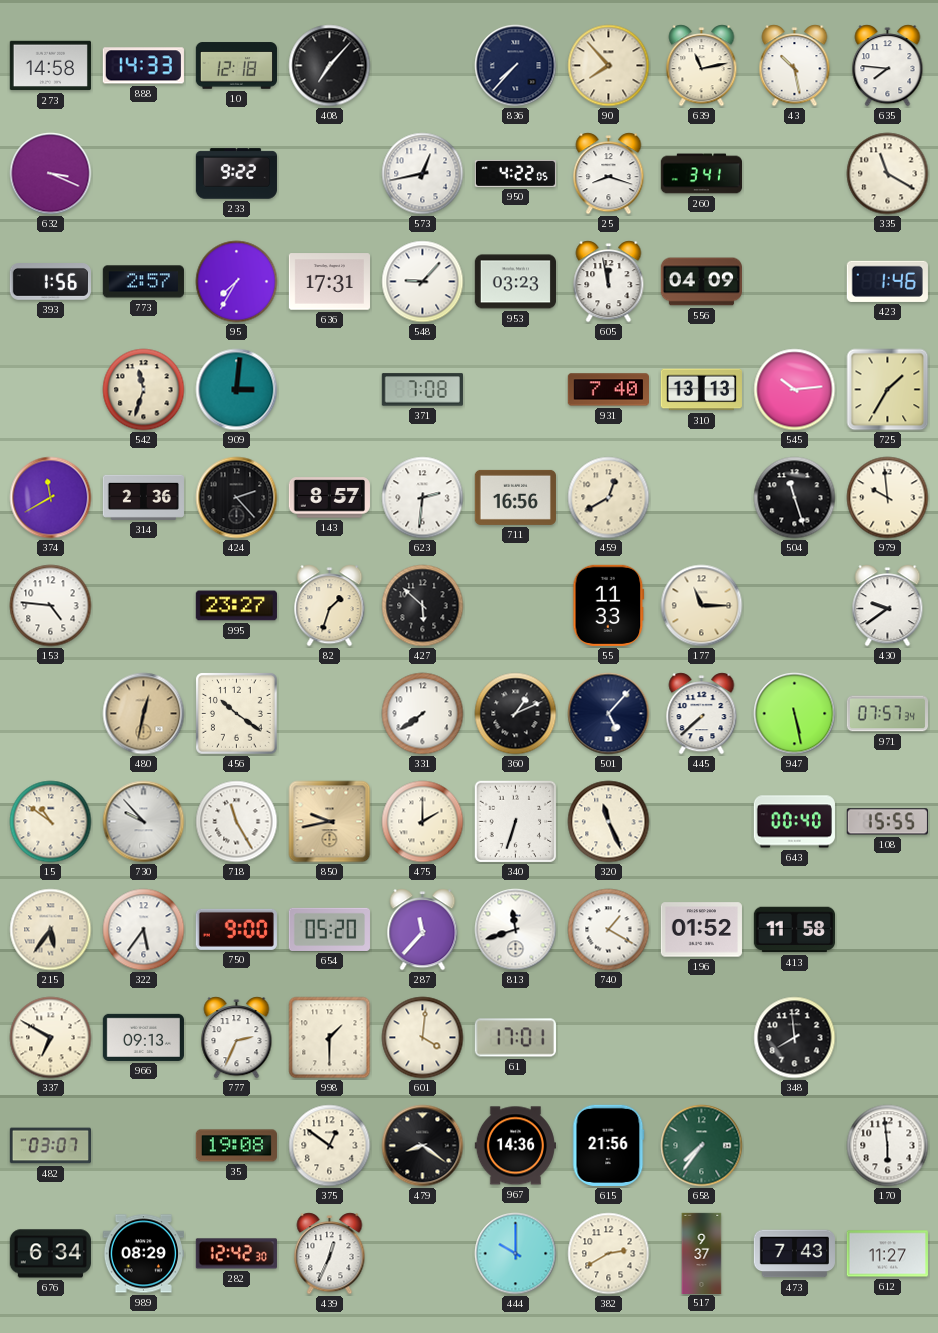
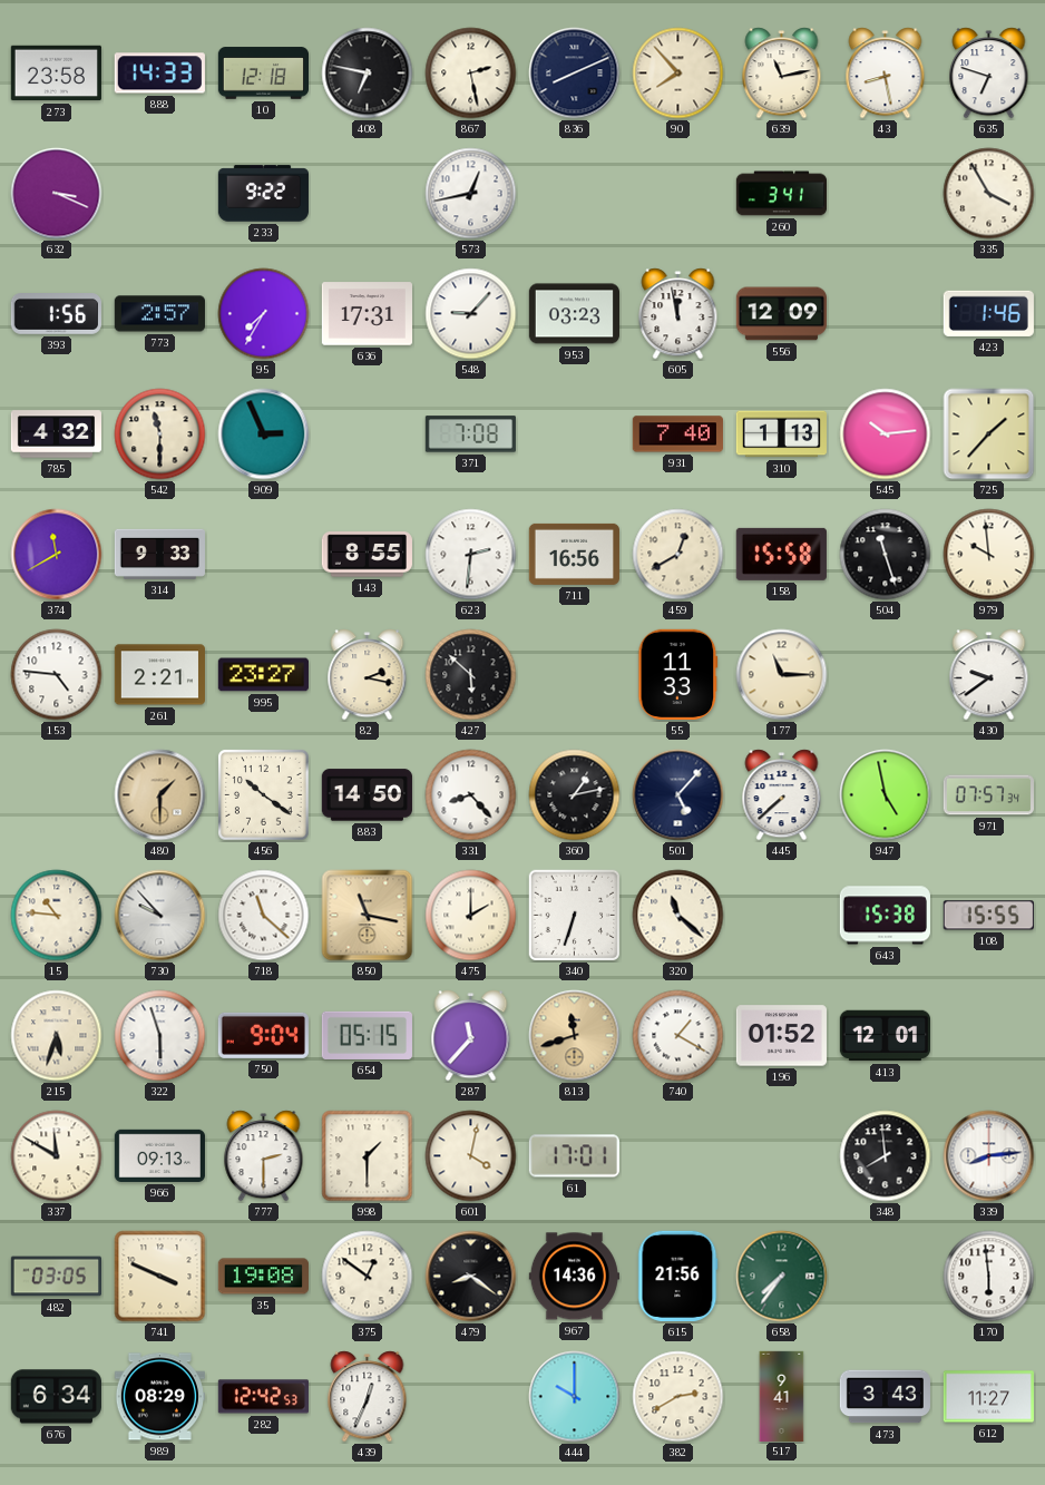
273: 14:58 -> 23:58 (56, 74)
408: 7:07 -> 6:47 (368, 74)
867: none -> 2:28 (471, 74)
836: 7:37 -> 8:11 (575, 74)
43: 10:28 -> 8:28 (886, 74)
635: 7:46 -> 6:48 (989, 74)
950: 4:22 -> none (515, 173)
25: 8:18 -> none (609, 174)
335: 11:20 -> 3:55 (989, 194)
556: 04:09 -> 12:09 (781, 314)
785: none -> 4:32 (56, 434)
542: 11:33 -> 11:30 (160, 434)
909: 3:01 -> 2:56 (264, 434)
310: 13:13 -> 1:13 (781, 434)
725: 1:35 -> 1:37 (989, 434)
314: 2:36 -> 9:33 (159, 554)
424: 2:23 -> none (237, 498)
143: 8:57 -> 8:55 (367, 555)
158: none -> 15:58 (781, 554)
261: none -> 2:21 (159, 675)
82: 1:33 -> 2:17 (368, 675)
480: 12:32 -> 1:30 (160, 795)
883: none -> 14:50 (367, 795)
331: 7:39 -> 8:23 (471, 795)
360: 1:11 -> 1:13 (575, 795)
947: 5:28 -> 4:58 (886, 795)
15: 10:51 -> 10:46 (57, 916)
718: 11:25 -> 11:22 (264, 916)
850: 9:43 -> 11:17 (368, 916)
320: 11:26 -> 11:22 (678, 916)
643: 00:40 -> 15:38 (885, 916)
215: 5:36 -> 5:33 (57, 1036)
322: 5:36 -> 5:57 (160, 1036)
750: 9:00 -> 9:04 (263, 1035)
654: 05:20 -> 05:15 (367, 1035)
813 dial: white -> champagne (575, 1036)
413: 11:58 -> 12:01 (885, 1036)
337: 6:50 -> 11:50 (57, 1156)
777: 2:34 -> 2:30 (264, 1156)
601: 4:01 -> 4:02 (471, 1156)
339: none -> 8:14 (989, 1156)
482: 03:07 -> 03:05 (56, 1277)
741: none -> 3:49 (160, 1277)
282: 12:42:30 -> 12:42:53 (263, 1397)
517: 9:37 -> 9:41 (782, 1396)
473: 7:43 -> 3:43 (885, 1397)
